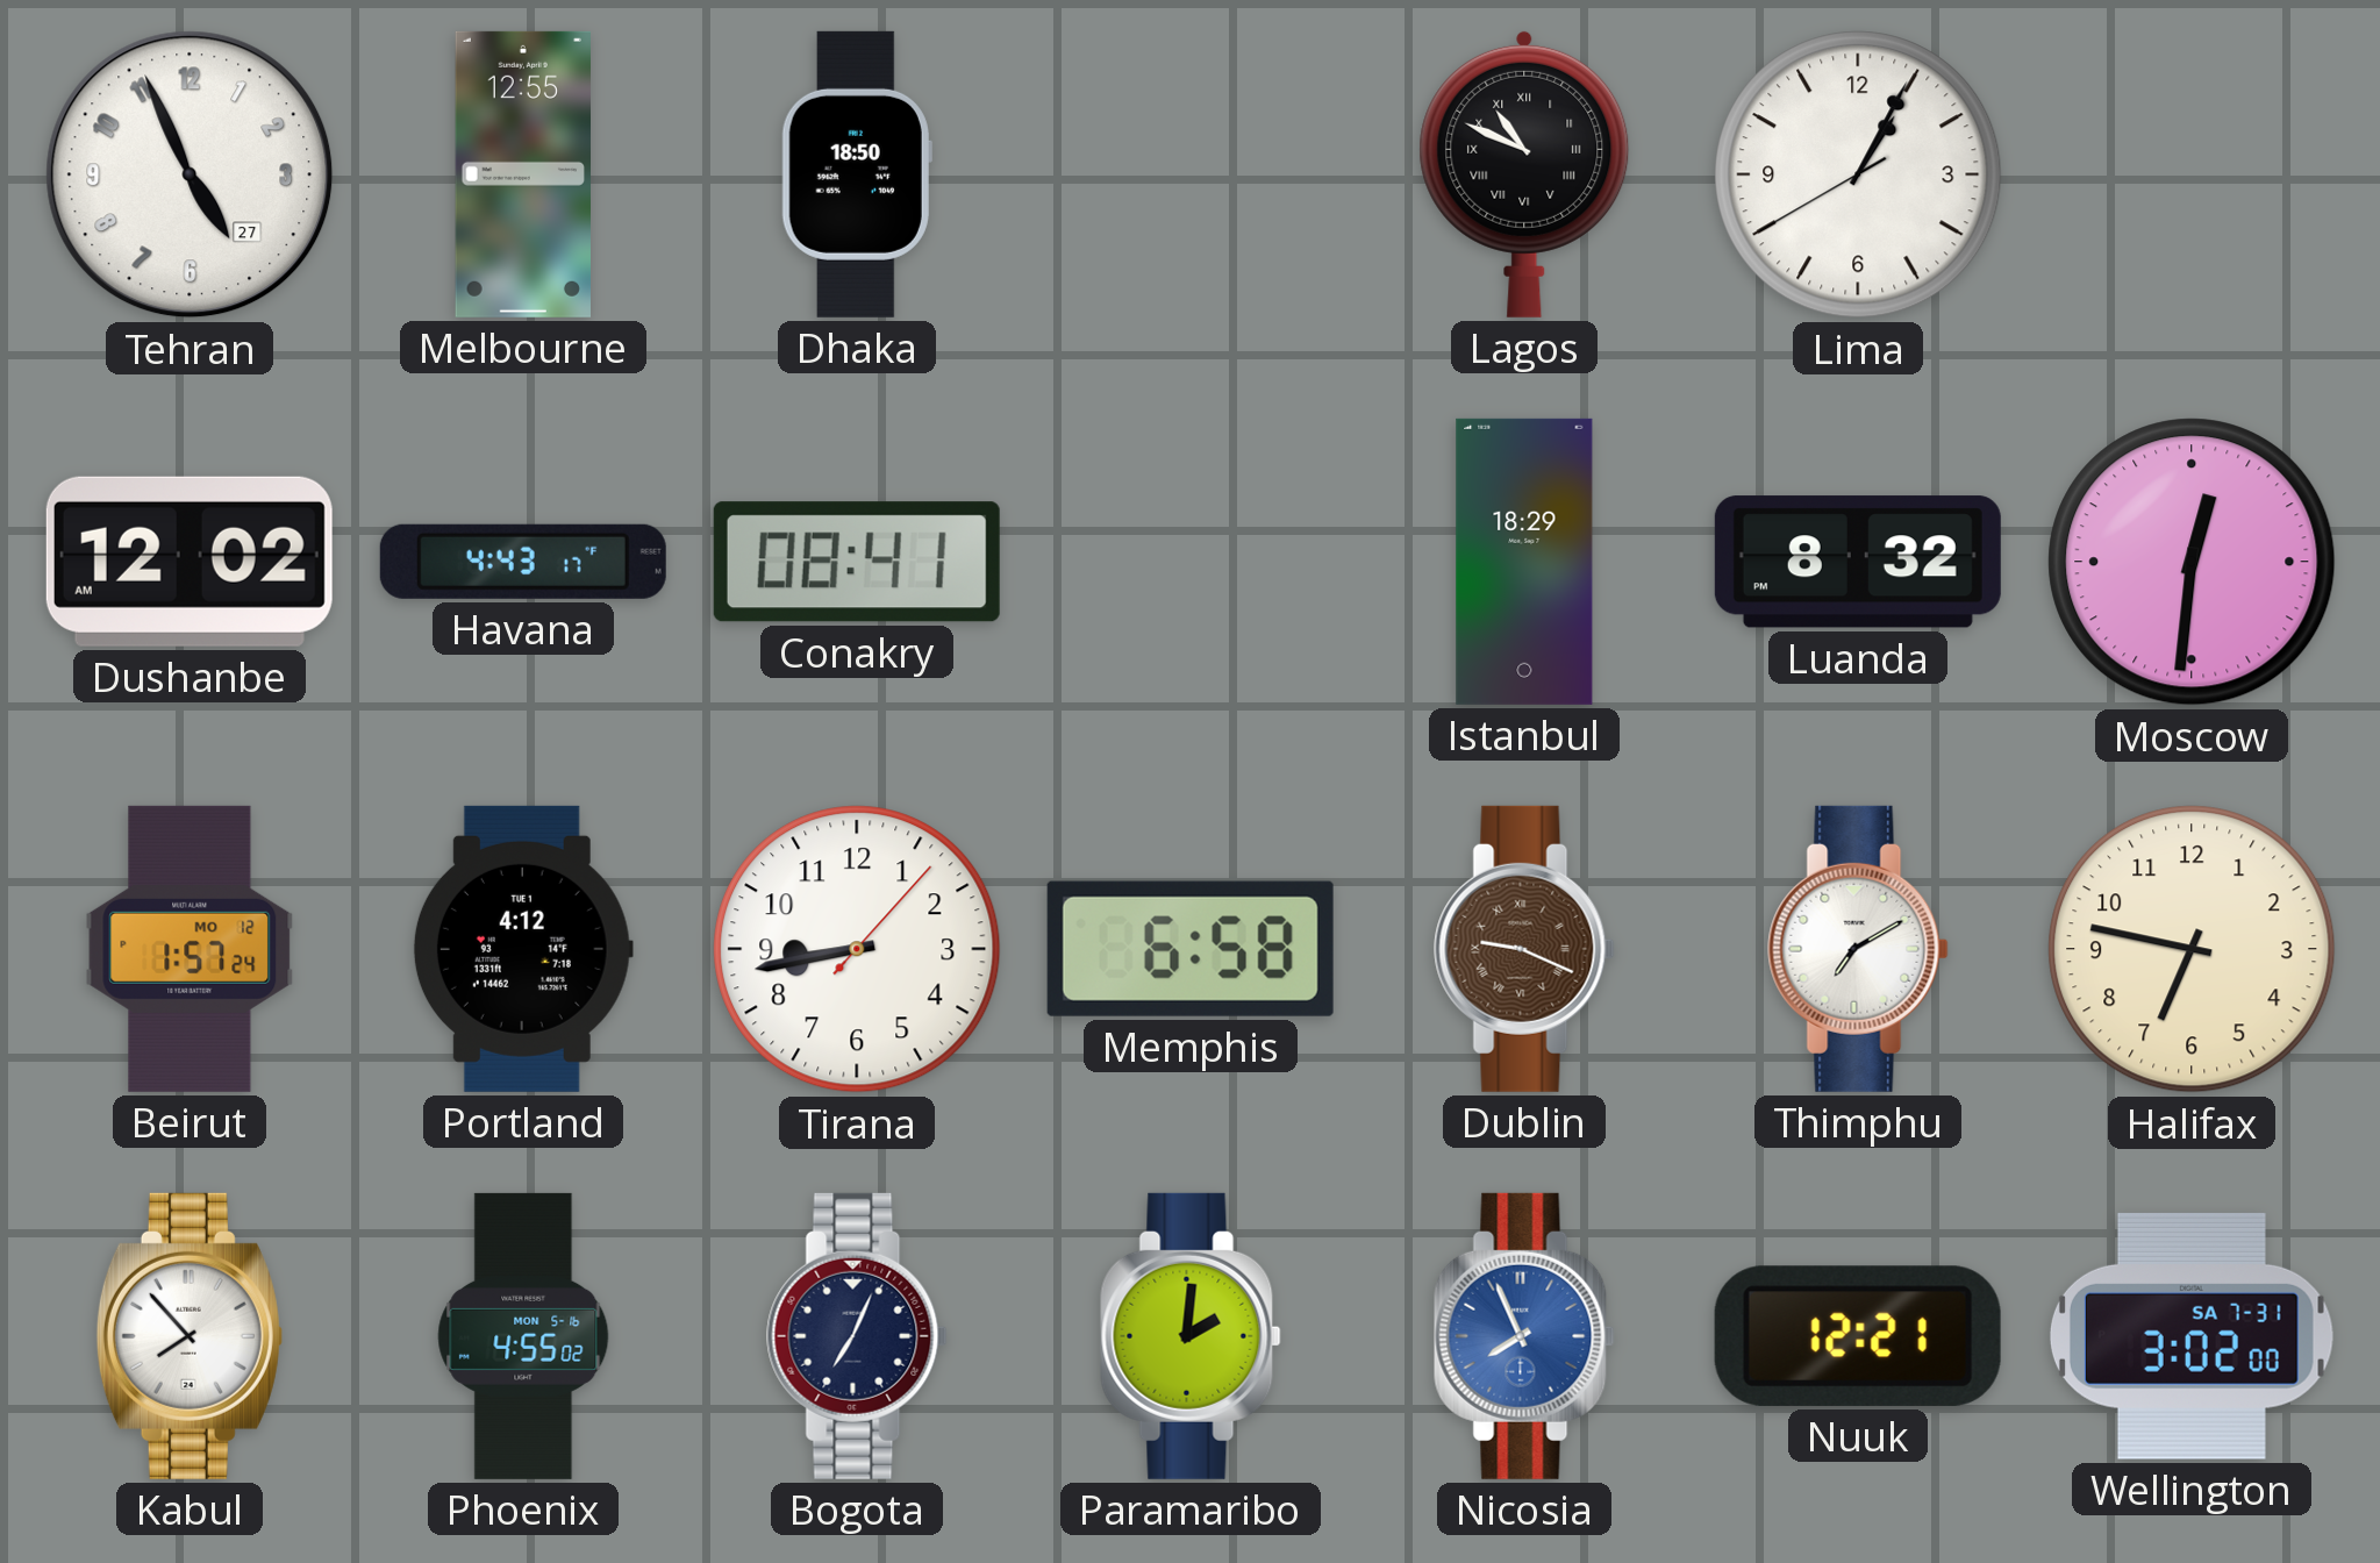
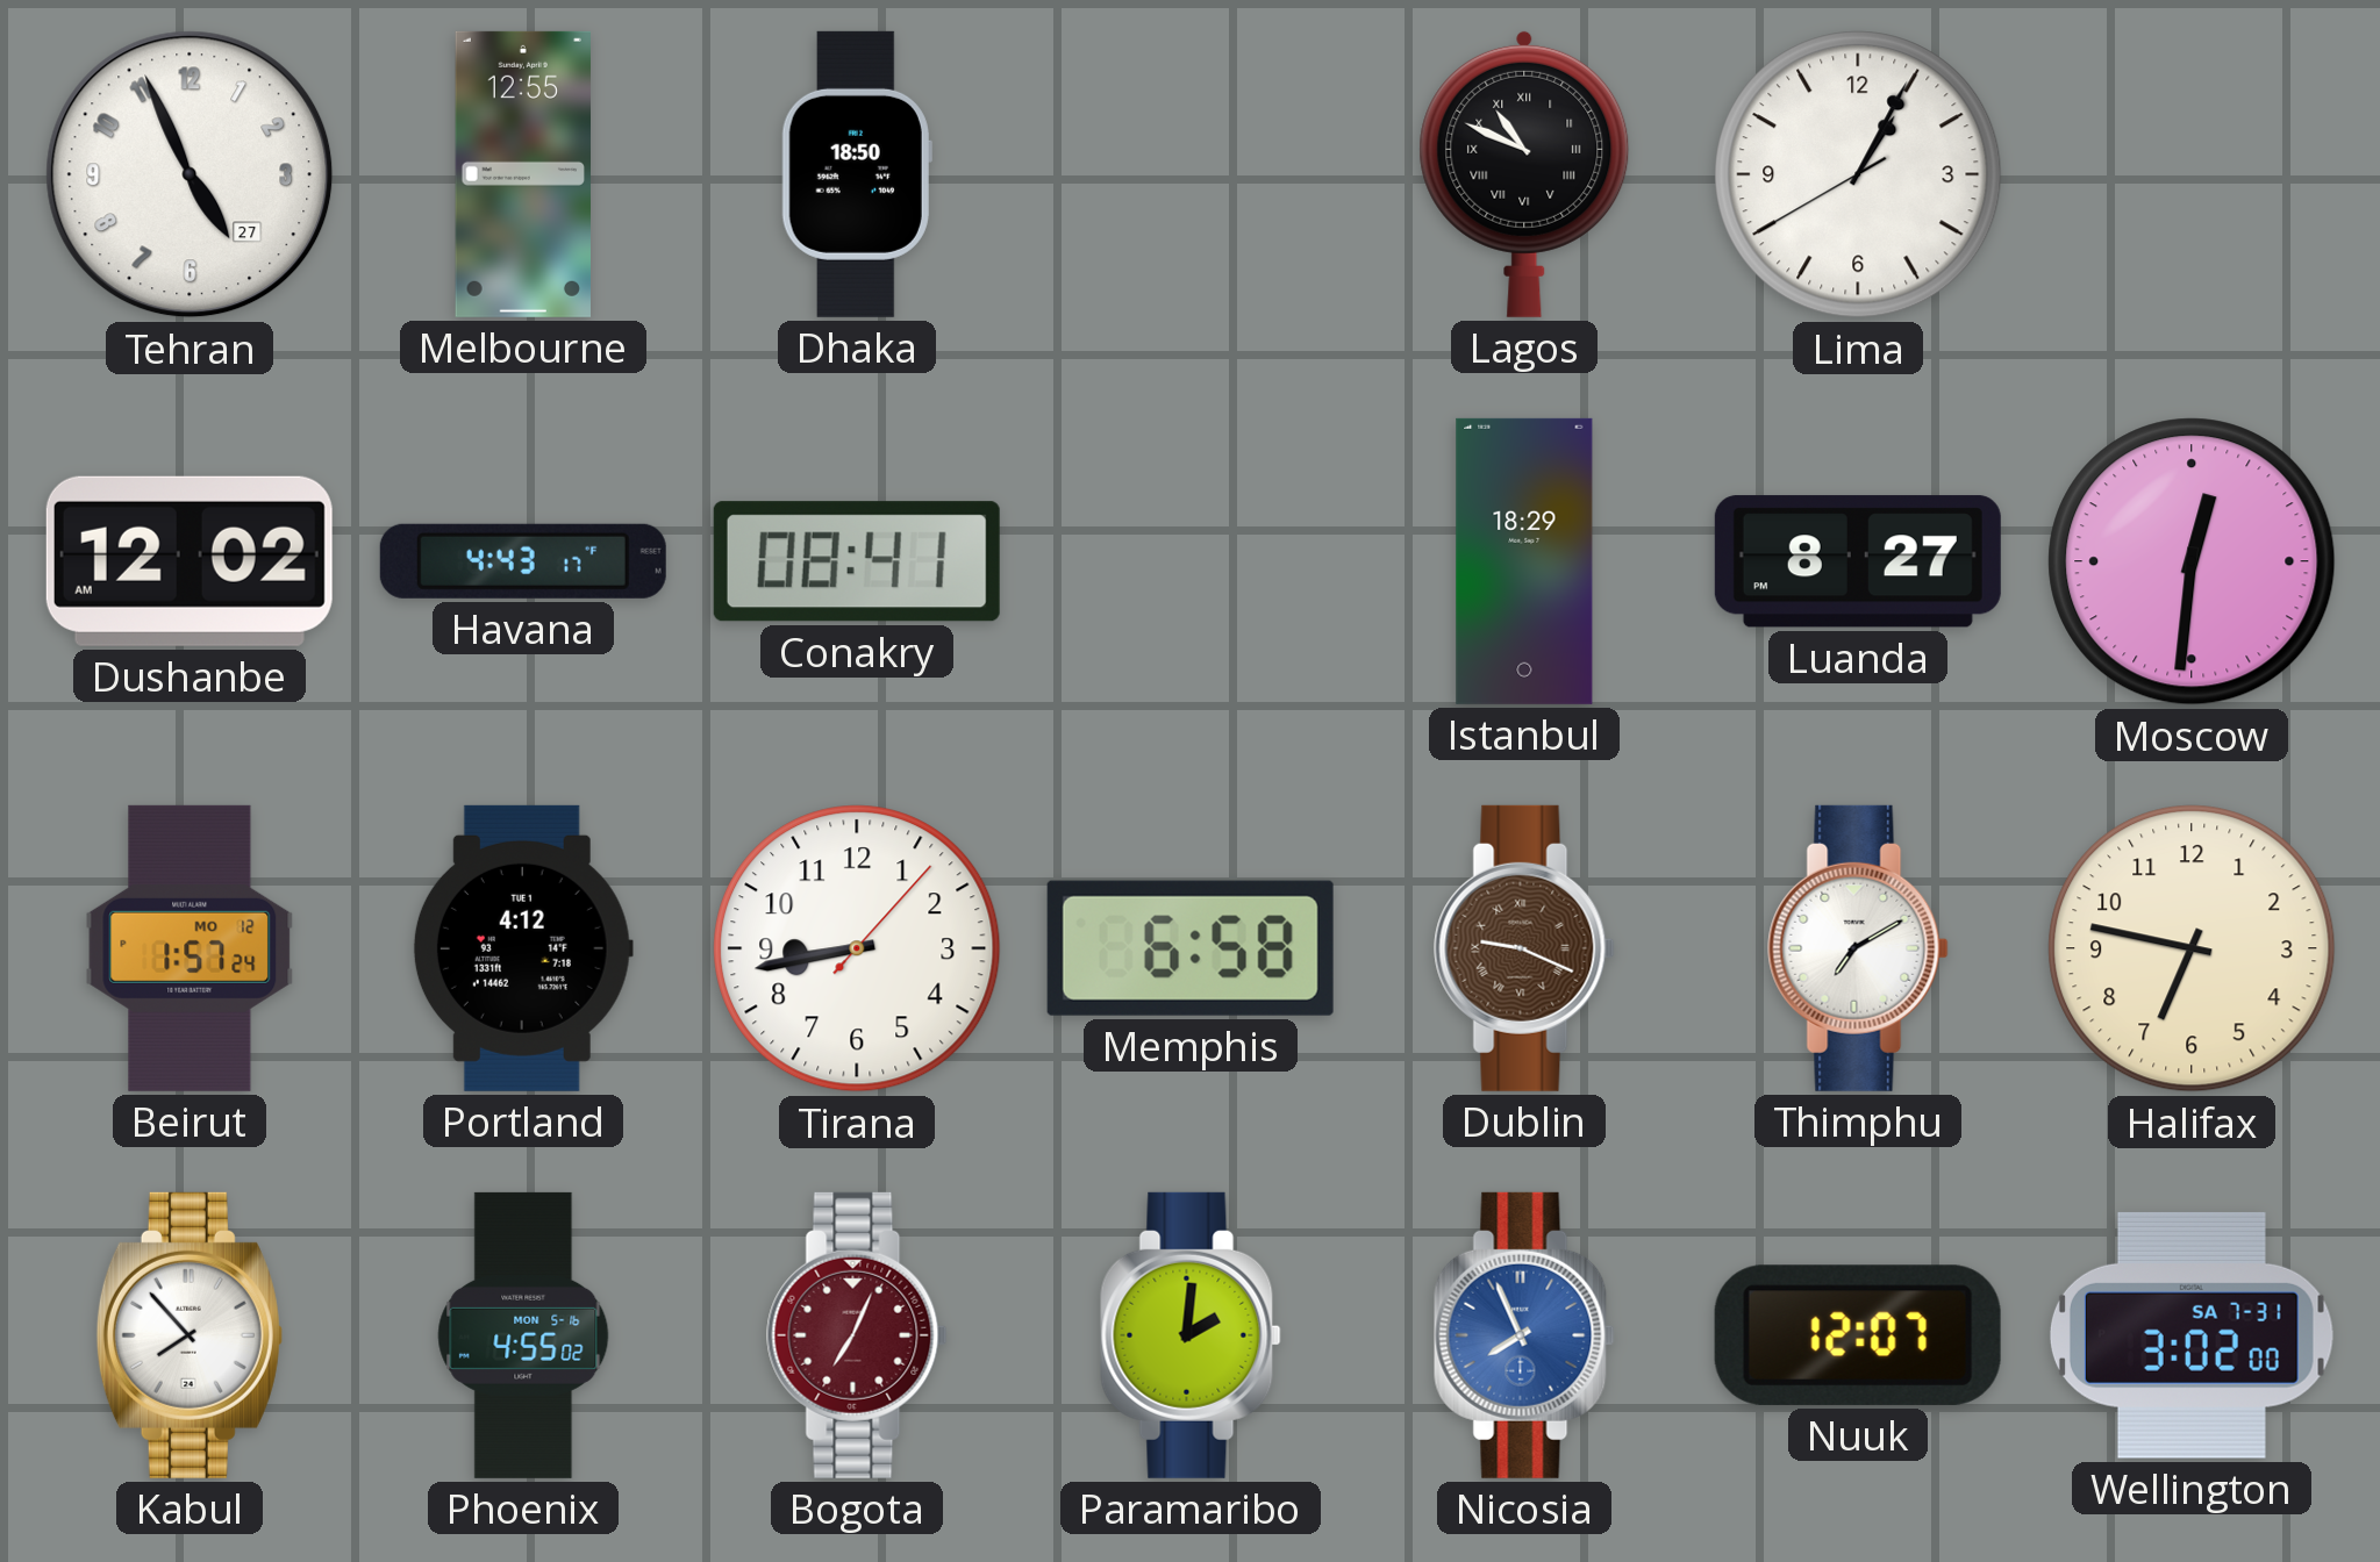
Luanda: 8:32 -> 8:27 (1858, 561)
Bogota dial: navy -> burgundy (857, 1335)
Nuuk: 12:21 -> 12:07 (1858, 1335)
